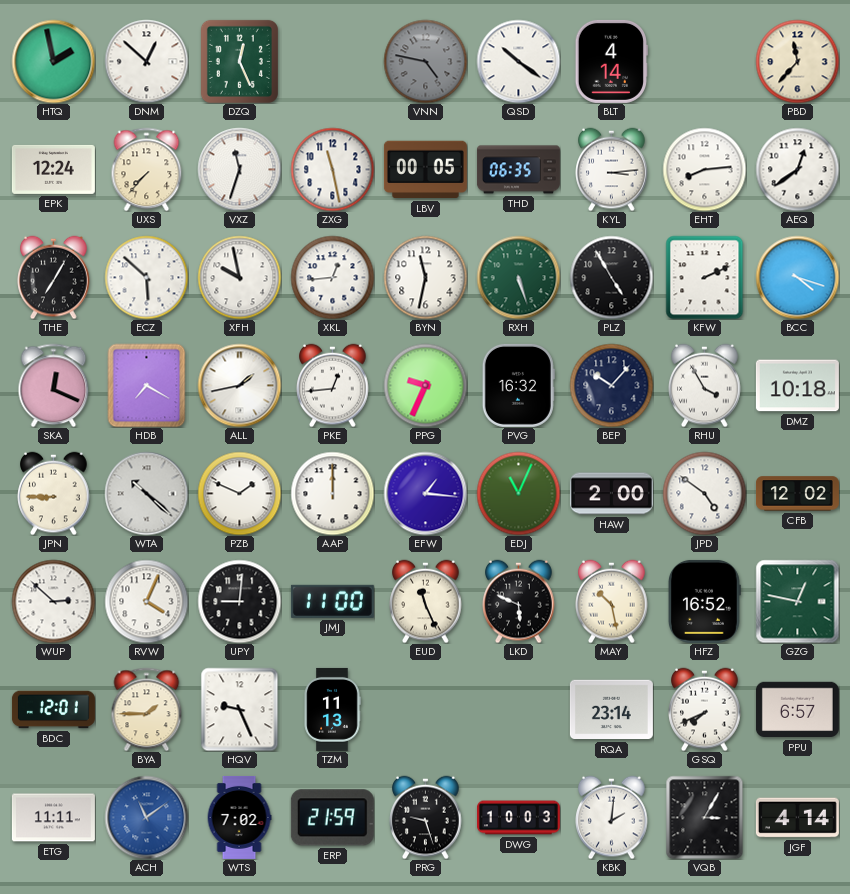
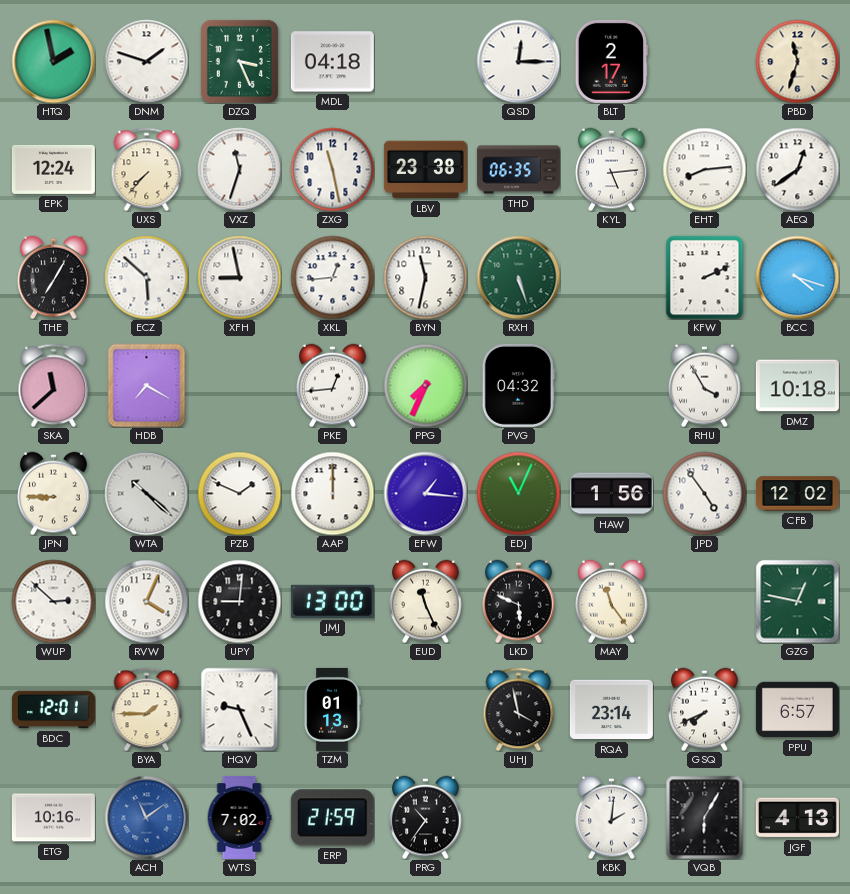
DNM: 12:52 -> 1:48 (146, 61)
DZQ: 12:26 -> 3:26 (239, 61)
MDL: none -> 04:18 (332, 62)
VNN: 4:47 -> none (425, 61)
QSD: 10:21 -> 12:15 (518, 61)
BLT: 4:14 -> 2:17 (611, 61)
PBD: 11:37 -> 11:33 (797, 61)
LBV: 00:05 -> 23:38 (425, 170)
KYL: 3:14 -> 5:14 (612, 169)
XFH: 9:58 -> 8:58 (239, 277)
PLZ: 4:55 -> none (611, 277)
SKA: 12:19 -> 11:38 (54, 385)
ALL: 1:43 -> none (239, 385)
PPG: 9:34 -> 7:34 (425, 385)
PVG: 16:32 -> 04:32 (518, 385)
BEP: 10:07 -> none (611, 385)
HAW: 2:00 -> 1:56 (611, 494)
JPD: 4:51 -> 4:54 (704, 493)
JMJ: 11:00 -> 13:00 (332, 601)
MAY: 10:28 -> 11:24 (612, 601)
HFZ: 16:52 -> none (704, 601)
TZM: 11:13 -> 01:13 (332, 709)
UHJ: none -> 3:58 (519, 709)
ETG: 11:11 -> 10:16 (53, 818)
PRG: 9:27 -> 10:36 (426, 817)
DWG: 10:03 -> none (518, 818)
VQB: 3:05 -> 6:05 (705, 817)
JGF: 4:14 -> 4:13 (797, 818)
